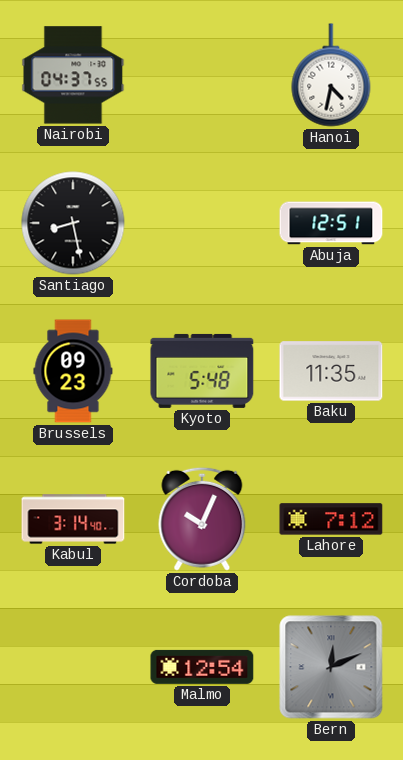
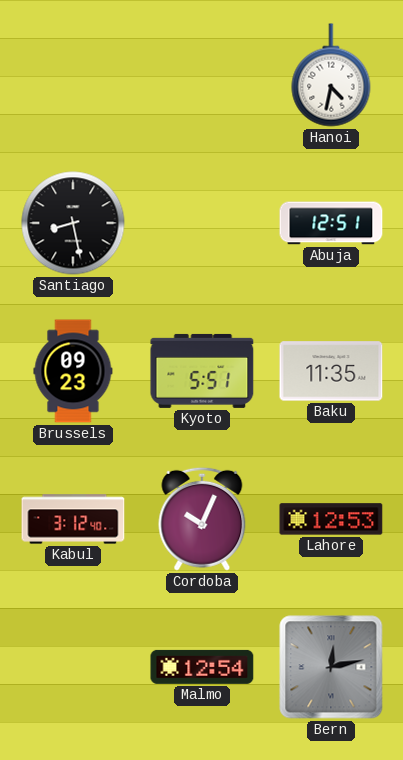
Nairobi: 04:37 -> none (73, 75)
Kyoto: 5:48 -> 5:51 (202, 371)
Kabul: 3:14 -> 3:12 (73, 519)
Lahore: 7:12 -> 12:53 (331, 519)
Bern: 12:11 -> 12:13 (331, 667)
